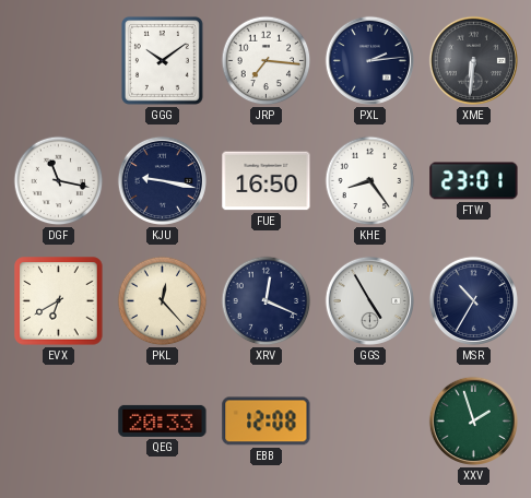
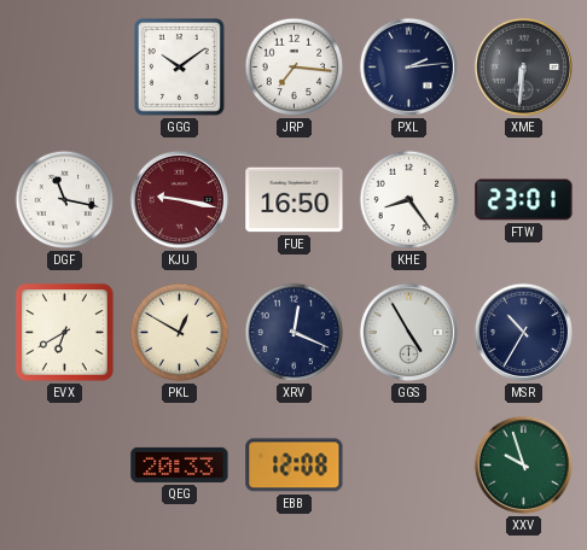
KJU dial: navy -> burgundy (179, 199)
PKL: 12:23 -> 12:50 (180, 333)
XXV: 1:57 -> 9:57 (523, 464)
